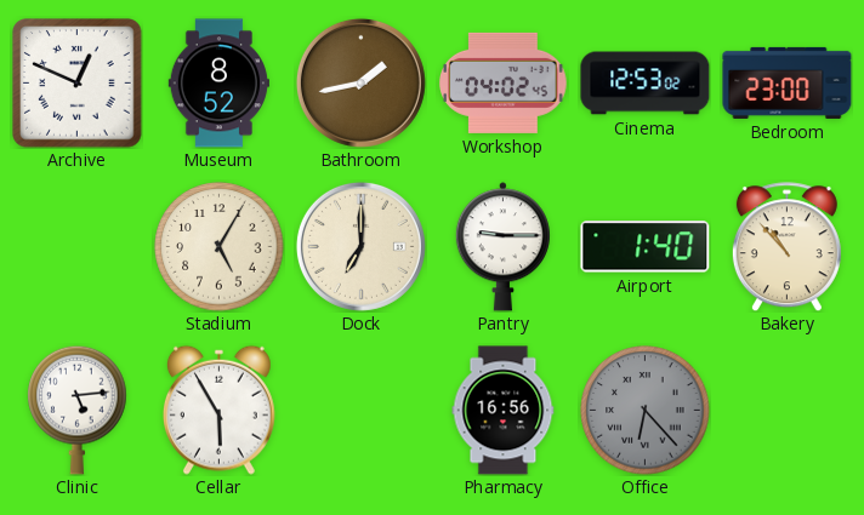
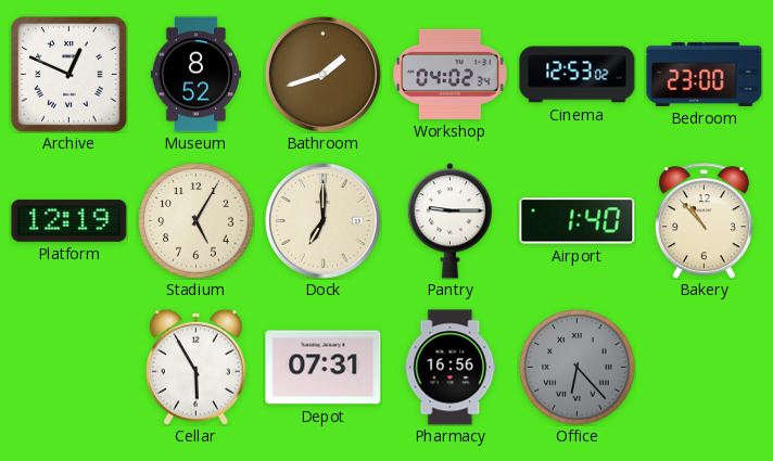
Bathroom: 1:43 -> 1:42 (322, 74)
Workshop: 04:02:45 -> 04:02:34 (451, 74)
Platform: none -> 12:19 (69, 220)
Clinic: 5:14 -> none (78, 410)
Depot: none -> 07:31 (324, 368)
